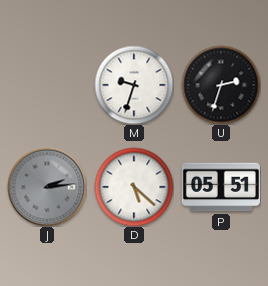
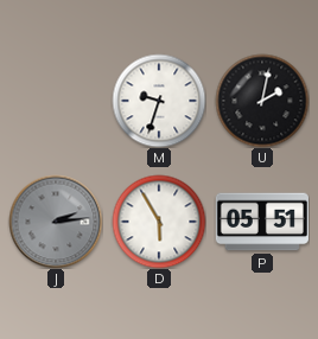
U: 2:33 -> 2:02 (262, 101)
D: 5:22 -> 5:55 (159, 222)
